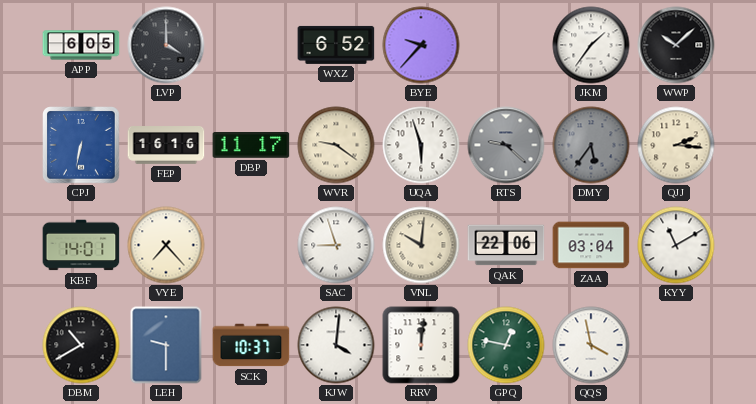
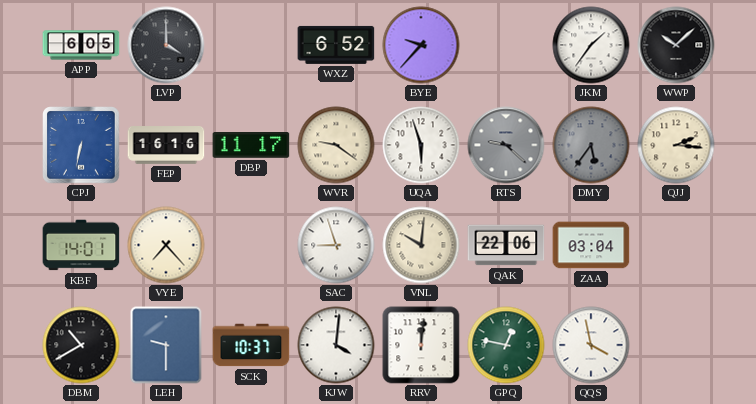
KYY: 11:10 -> none (676, 245)
